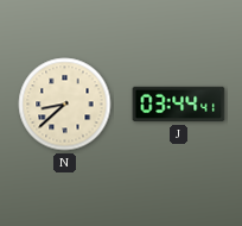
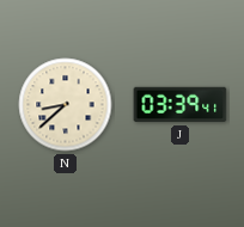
J: 03:44 -> 03:39 (181, 105)
